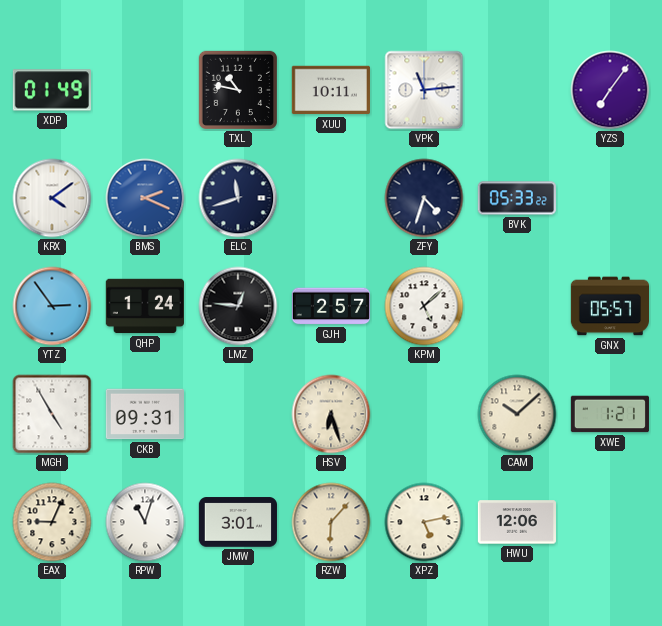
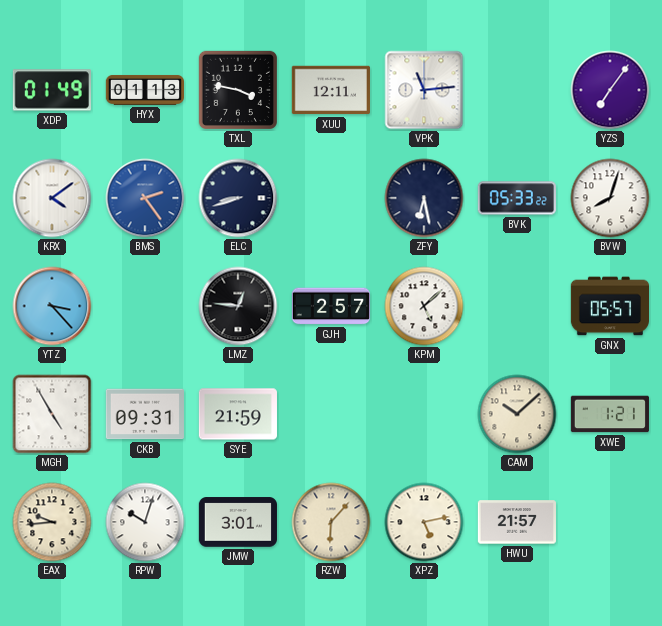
HYX: none -> 01:13 (144, 90)
TXL: 10:47 -> 3:47 (238, 90)
XUU: 10:11 -> 12:11 (331, 90)
BMS: 2:19 -> 2:24 (145, 198)
ELC: 11:42 -> 8:42 (238, 198)
ZFY: 4:33 -> 6:28 (424, 198)
BVW: none -> 8:03 (610, 198)
YTZ: 2:54 -> 3:23 (52, 306)
QHP: 1:24 -> none (145, 306)
SYE: none -> 21:59 (238, 414)
HSV: 6:27 -> none (331, 414)
EAX: 9:04 -> 9:44 (52, 522)
RPW: 11:03 -> 10:03 (145, 522)
HWU: 12:06 -> 21:57 (517, 522)
